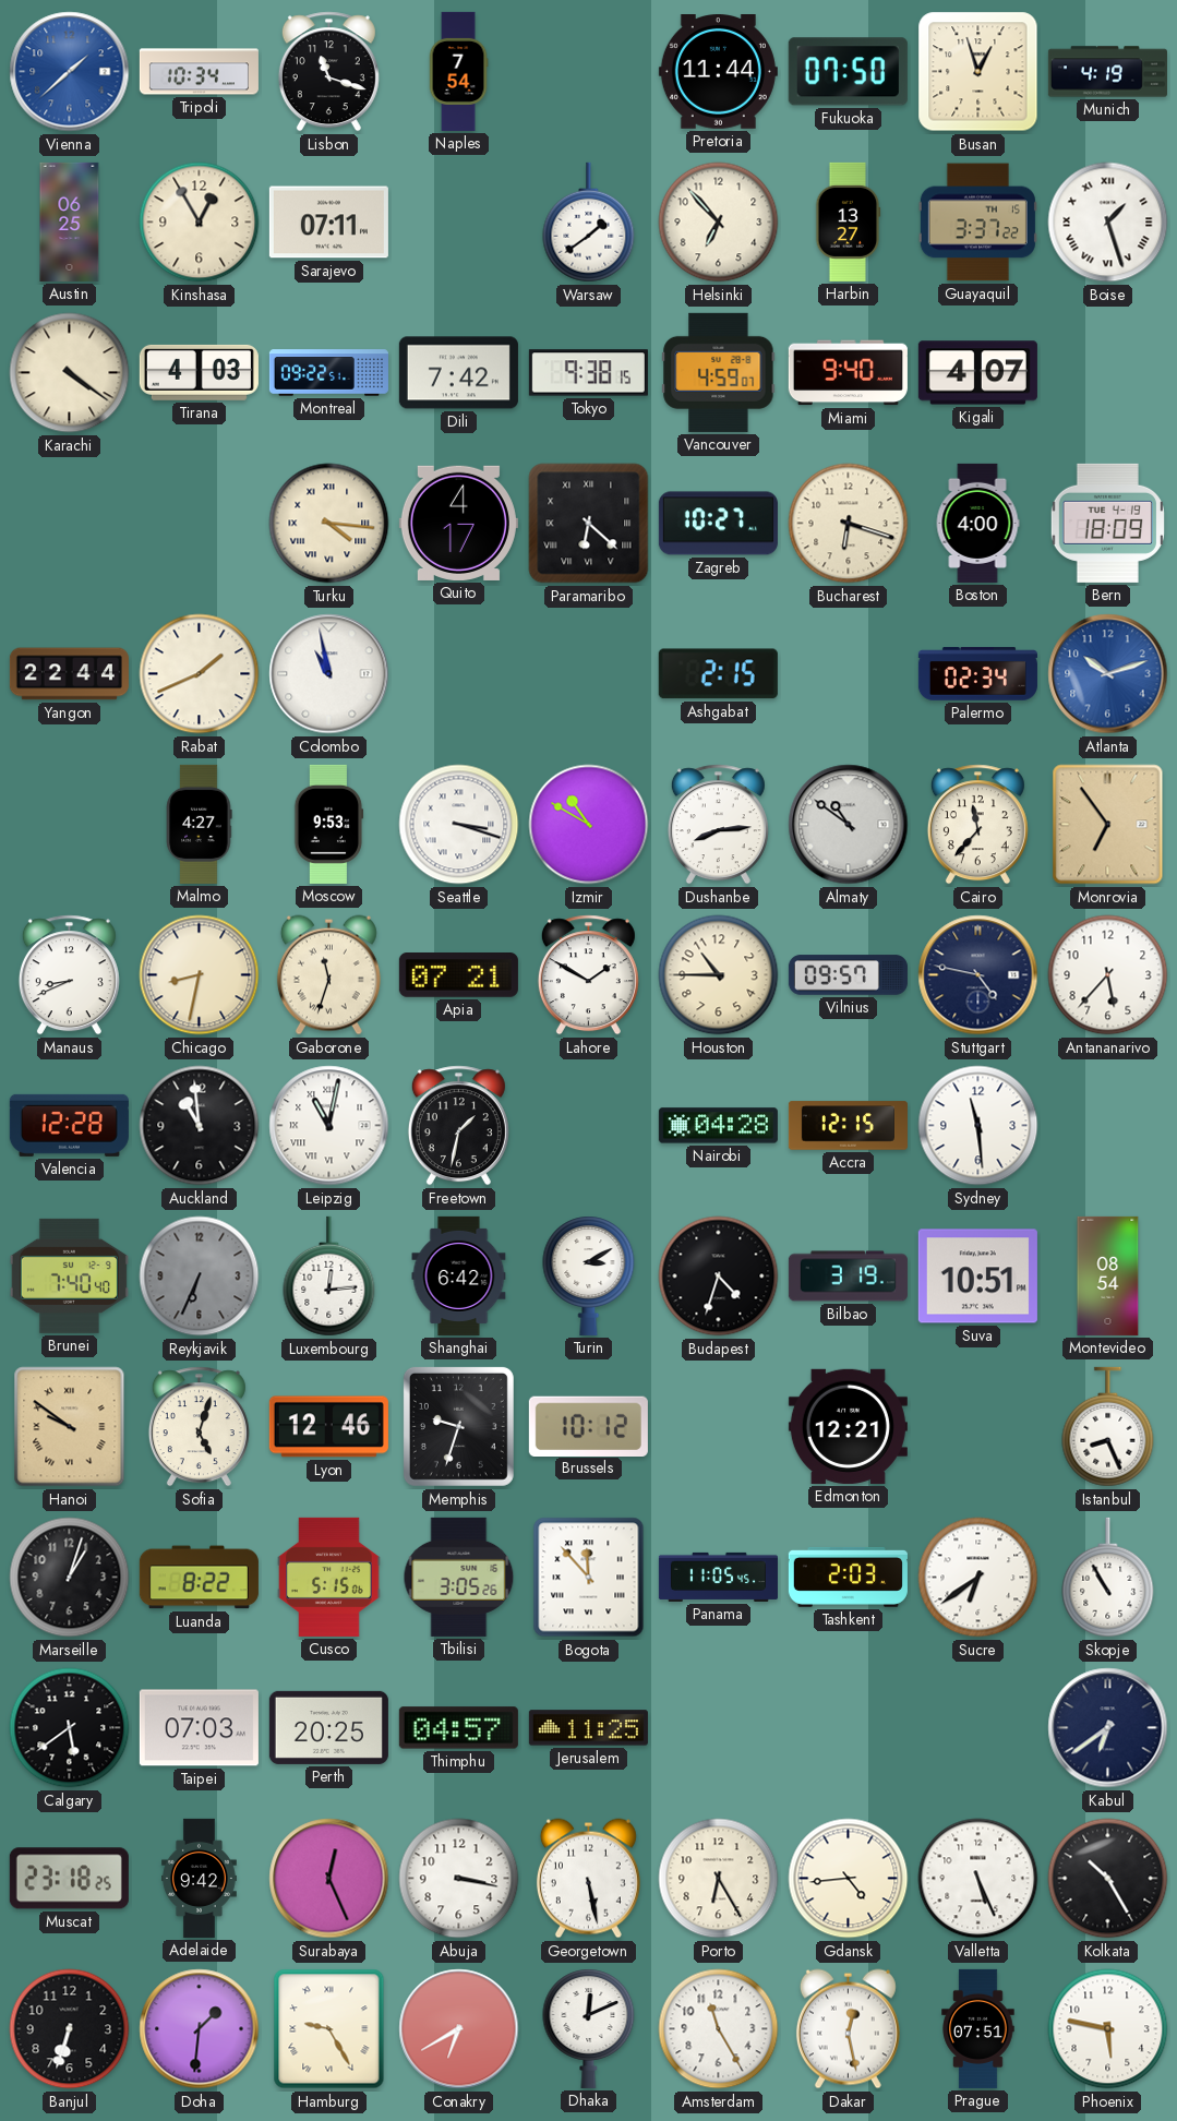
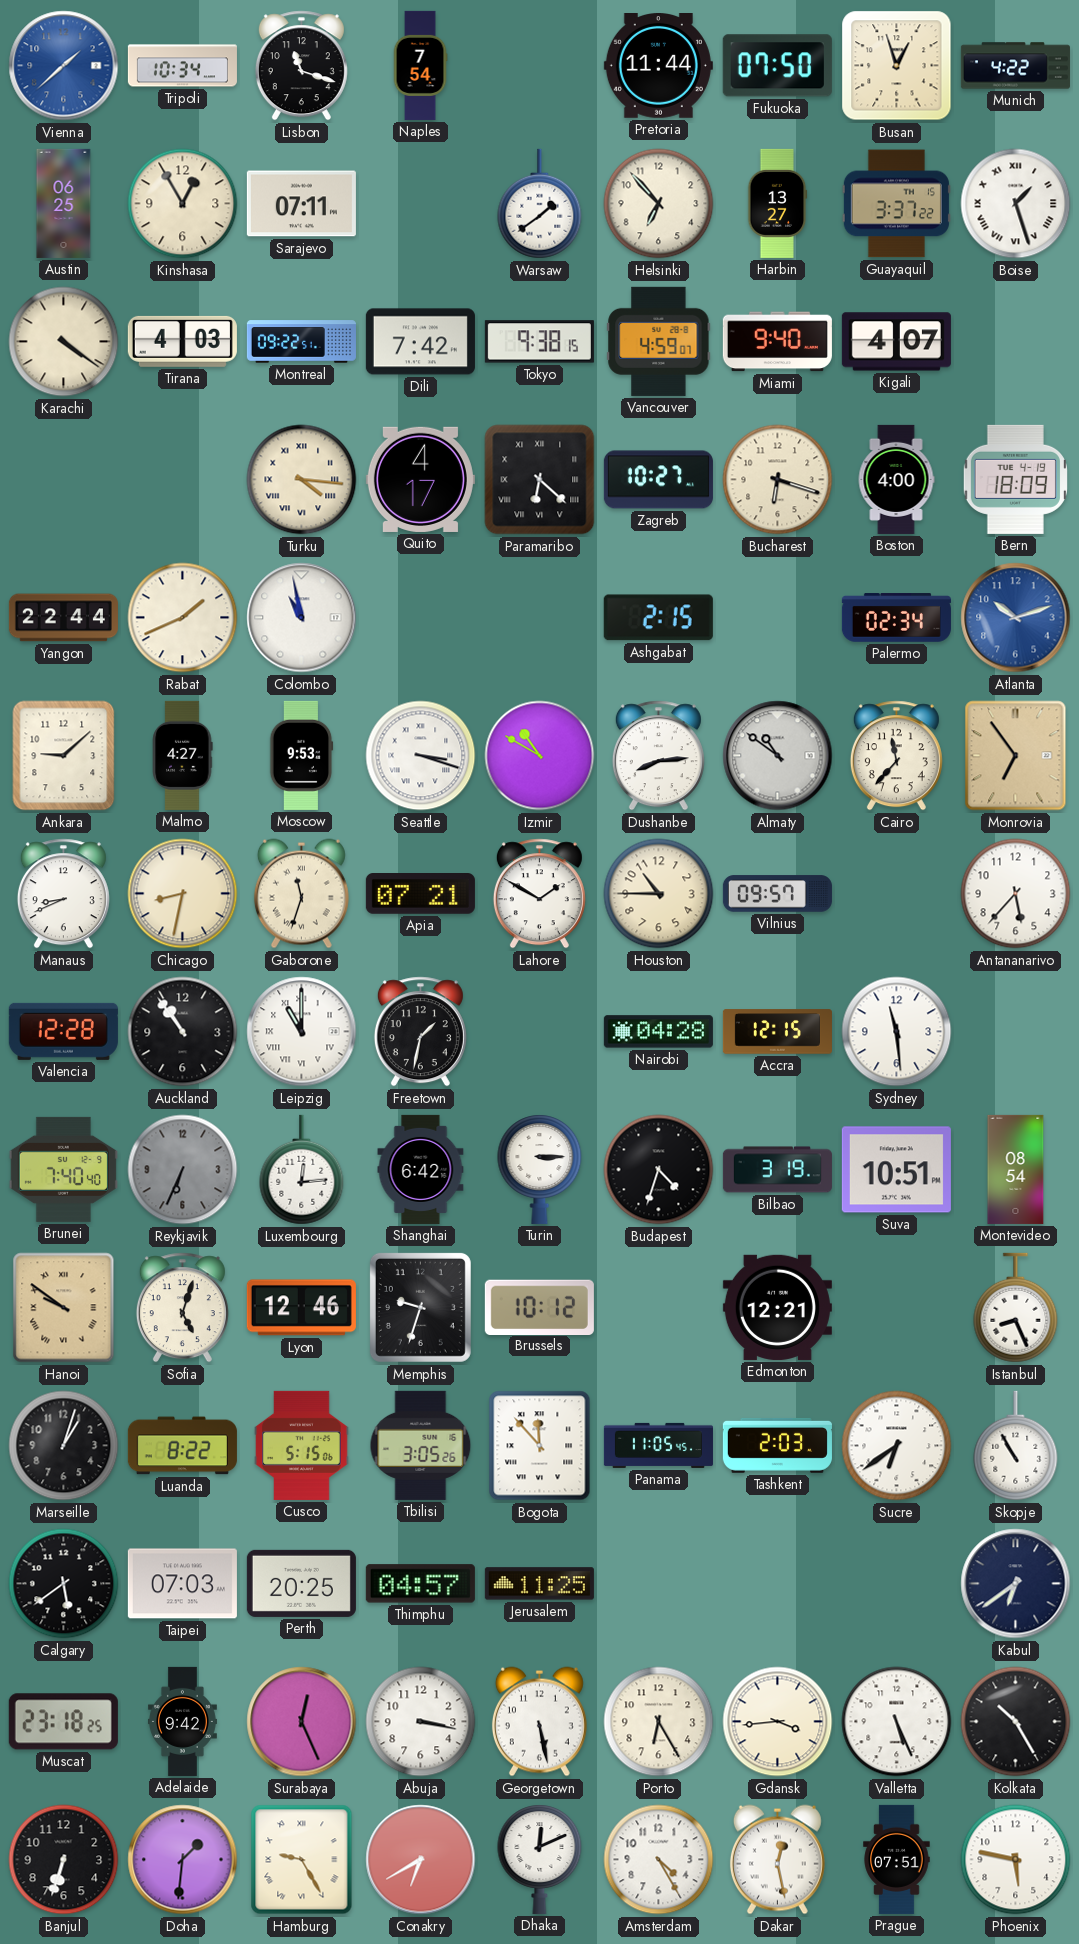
Munich: 4:19 -> 4:22 (1015, 66)
Ankara: none -> 9:08 (64, 756)
Stuttgart: 4:47 -> none (978, 975)
Auckland: 10:59 -> 10:54 (183, 1032)
Leipzig: 11:02 -> 11:00 (302, 1032)
Turin: 3:10 -> 3:15 (540, 1169)
Gdansk: 4:44 -> 3:44 (778, 1722)
Amsterdam: 11:25 -> 4:25 (659, 1860)
